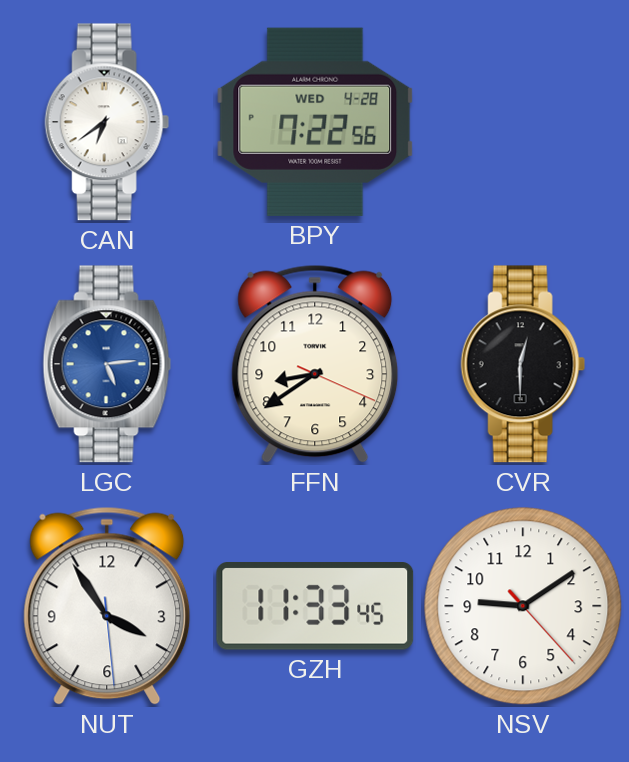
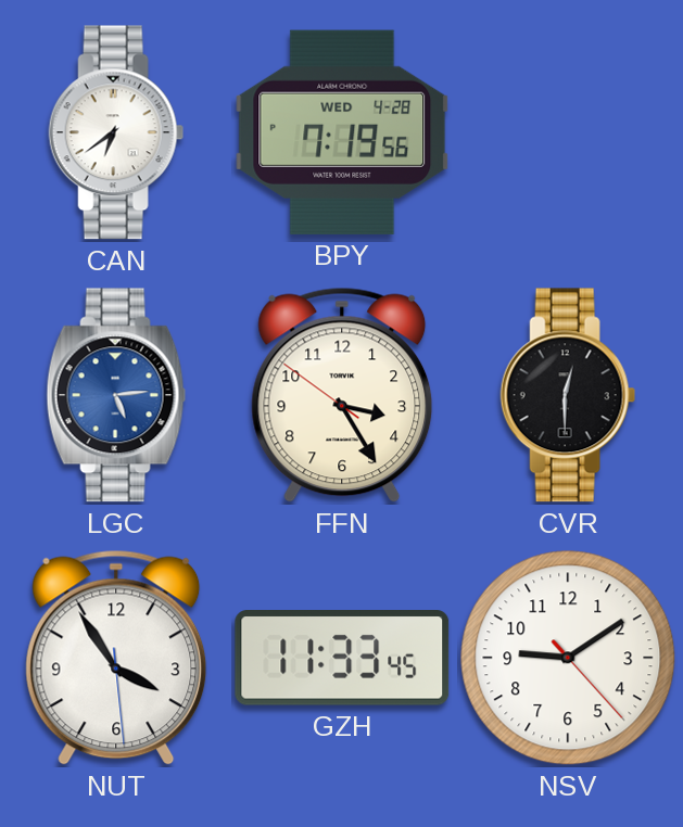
BPY: 7:22 -> 7:19 (342, 132)
FFN: 8:39 -> 3:24 (342, 395)
